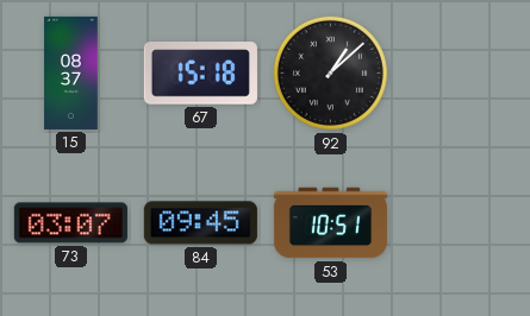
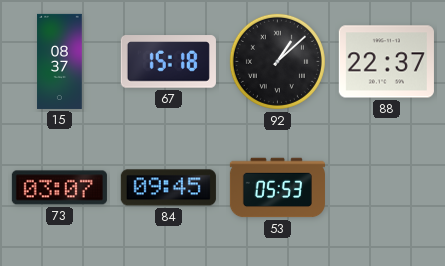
88: none -> 22:37 (386, 62)
53: 10:51 -> 05:53 (277, 188)
